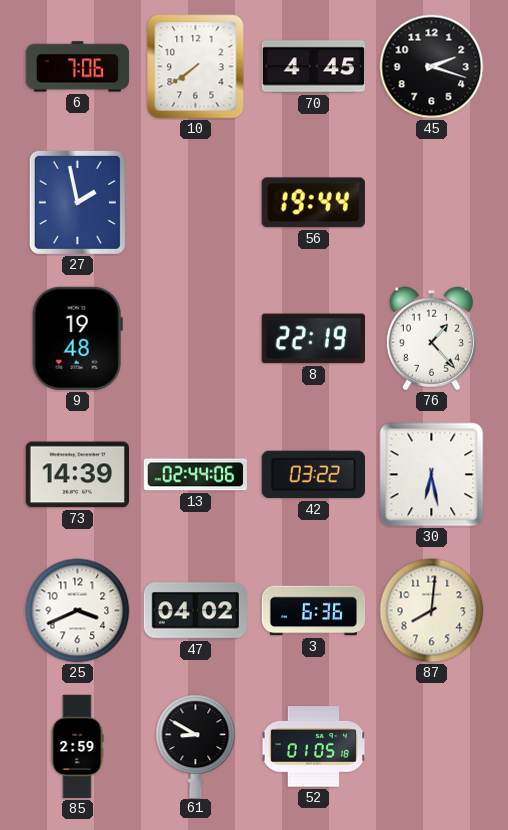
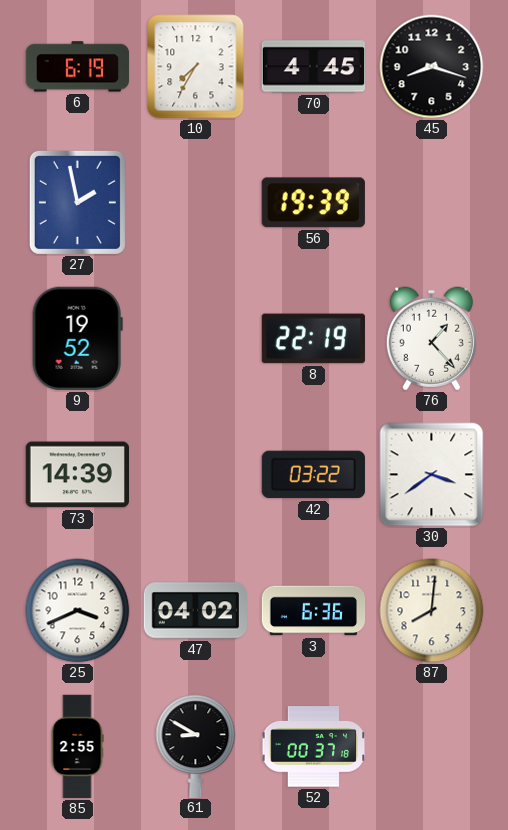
6: 7:06 -> 6:19 (77, 67)
10: 7:39 -> 7:35 (196, 67)
45: 2:18 -> 8:18 (432, 67)
56: 19:44 -> 19:39 (313, 203)
9: 19:48 -> 19:52 (77, 338)
13: 02:44 -> none (195, 475)
30: 6:28 -> 3:39 (432, 475)
85: 2:59 -> 2:55 (77, 747)
52: 01:05 -> 00:37 (314, 747)
